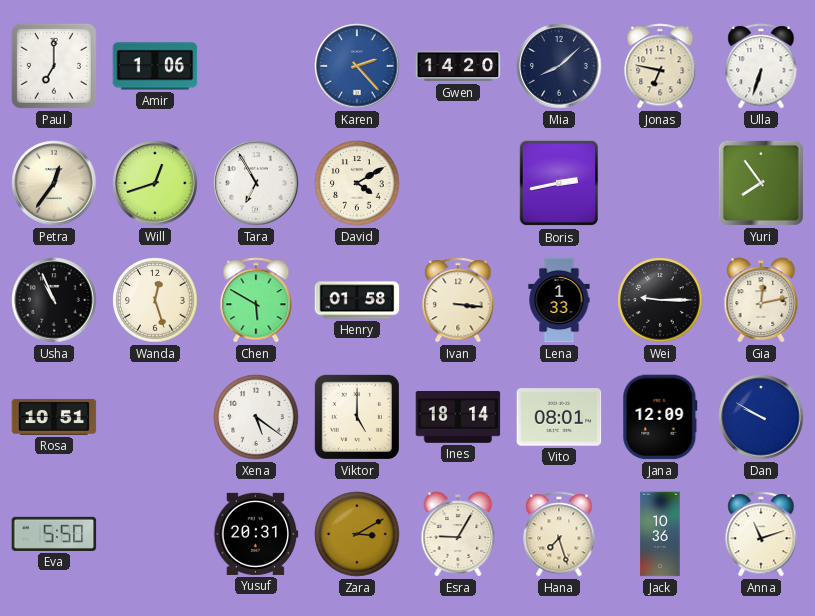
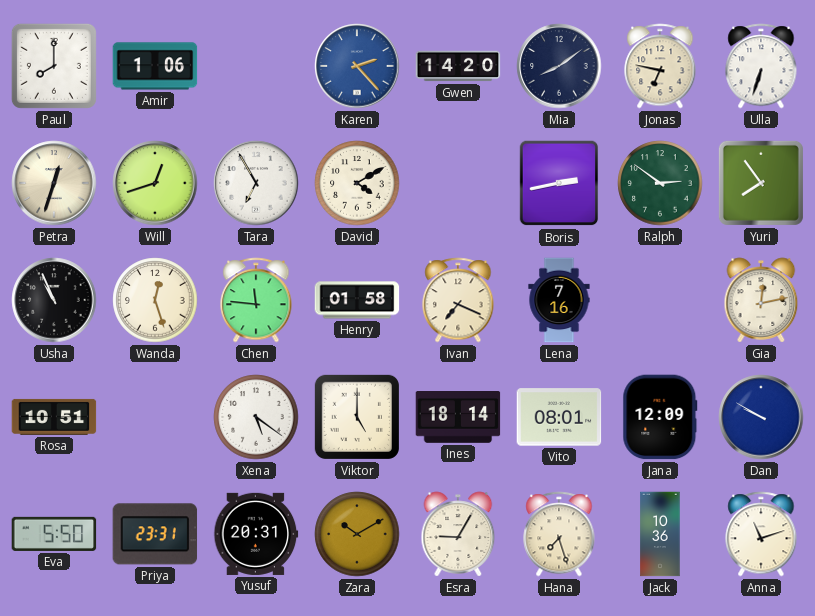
Paul: 7:00 -> 8:00 (54, 66)
Mia: 8:08 -> 8:09 (559, 66)
Petra: 12:36 -> 12:33 (54, 183)
Ralph: none -> 2:51 (660, 183)
Chen: 5:50 -> 11:46 (256, 300)
Ivan: 3:16 -> 7:19 (458, 300)
Lena: 1:33 -> 7:16 (559, 300)
Wei: 9:15 -> none (660, 300)
Priya: none -> 23:31 (155, 534)
Zara: 3:10 -> 10:10 (357, 534)
